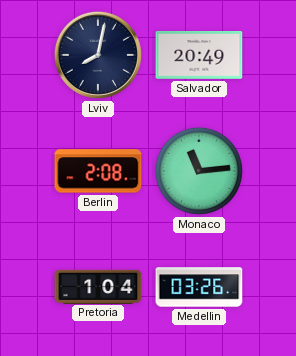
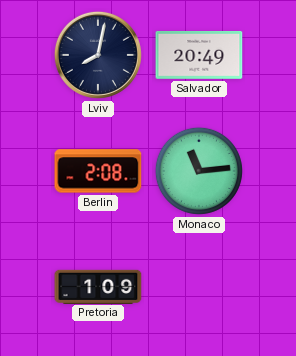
Pretoria: 1:04 -> 1:09 (98, 286)
Medellin: 03:26 -> none (199, 287)
